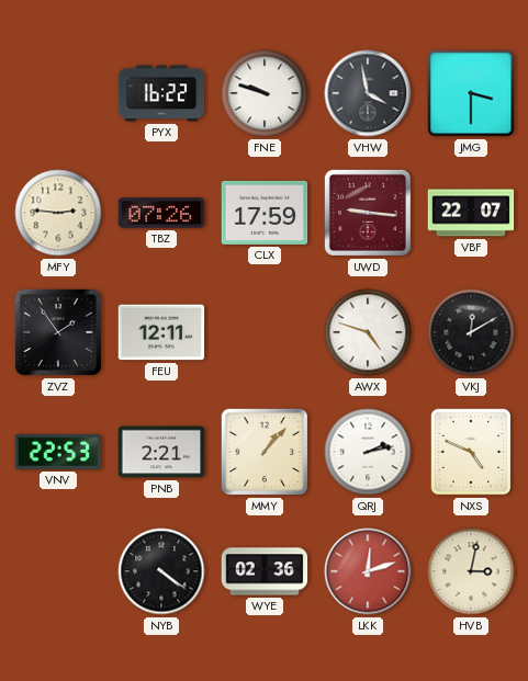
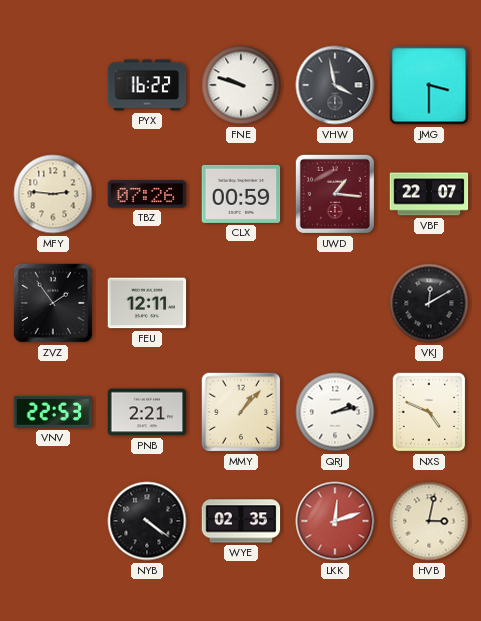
CLX: 17:59 -> 00:59 (241, 194)
UWD: 9:16 -> 1:16 (335, 194)
AWX: 4:48 -> none (368, 332)
WYE: 02:36 -> 02:35 (241, 521)
